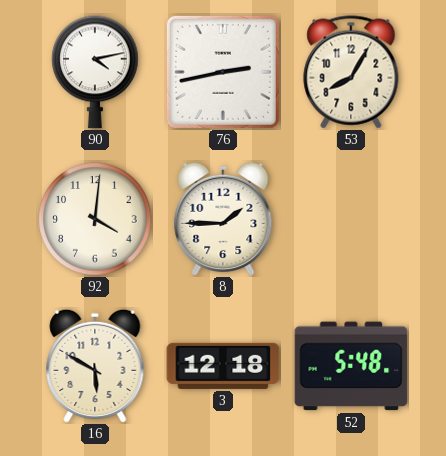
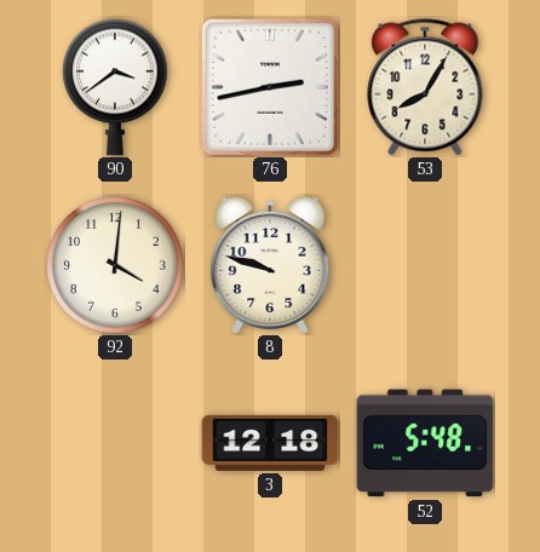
90: 4:13 -> 3:39 (115, 87)
8: 1:45 -> 9:48 (270, 265)
16: 5:50 -> none (95, 366)
